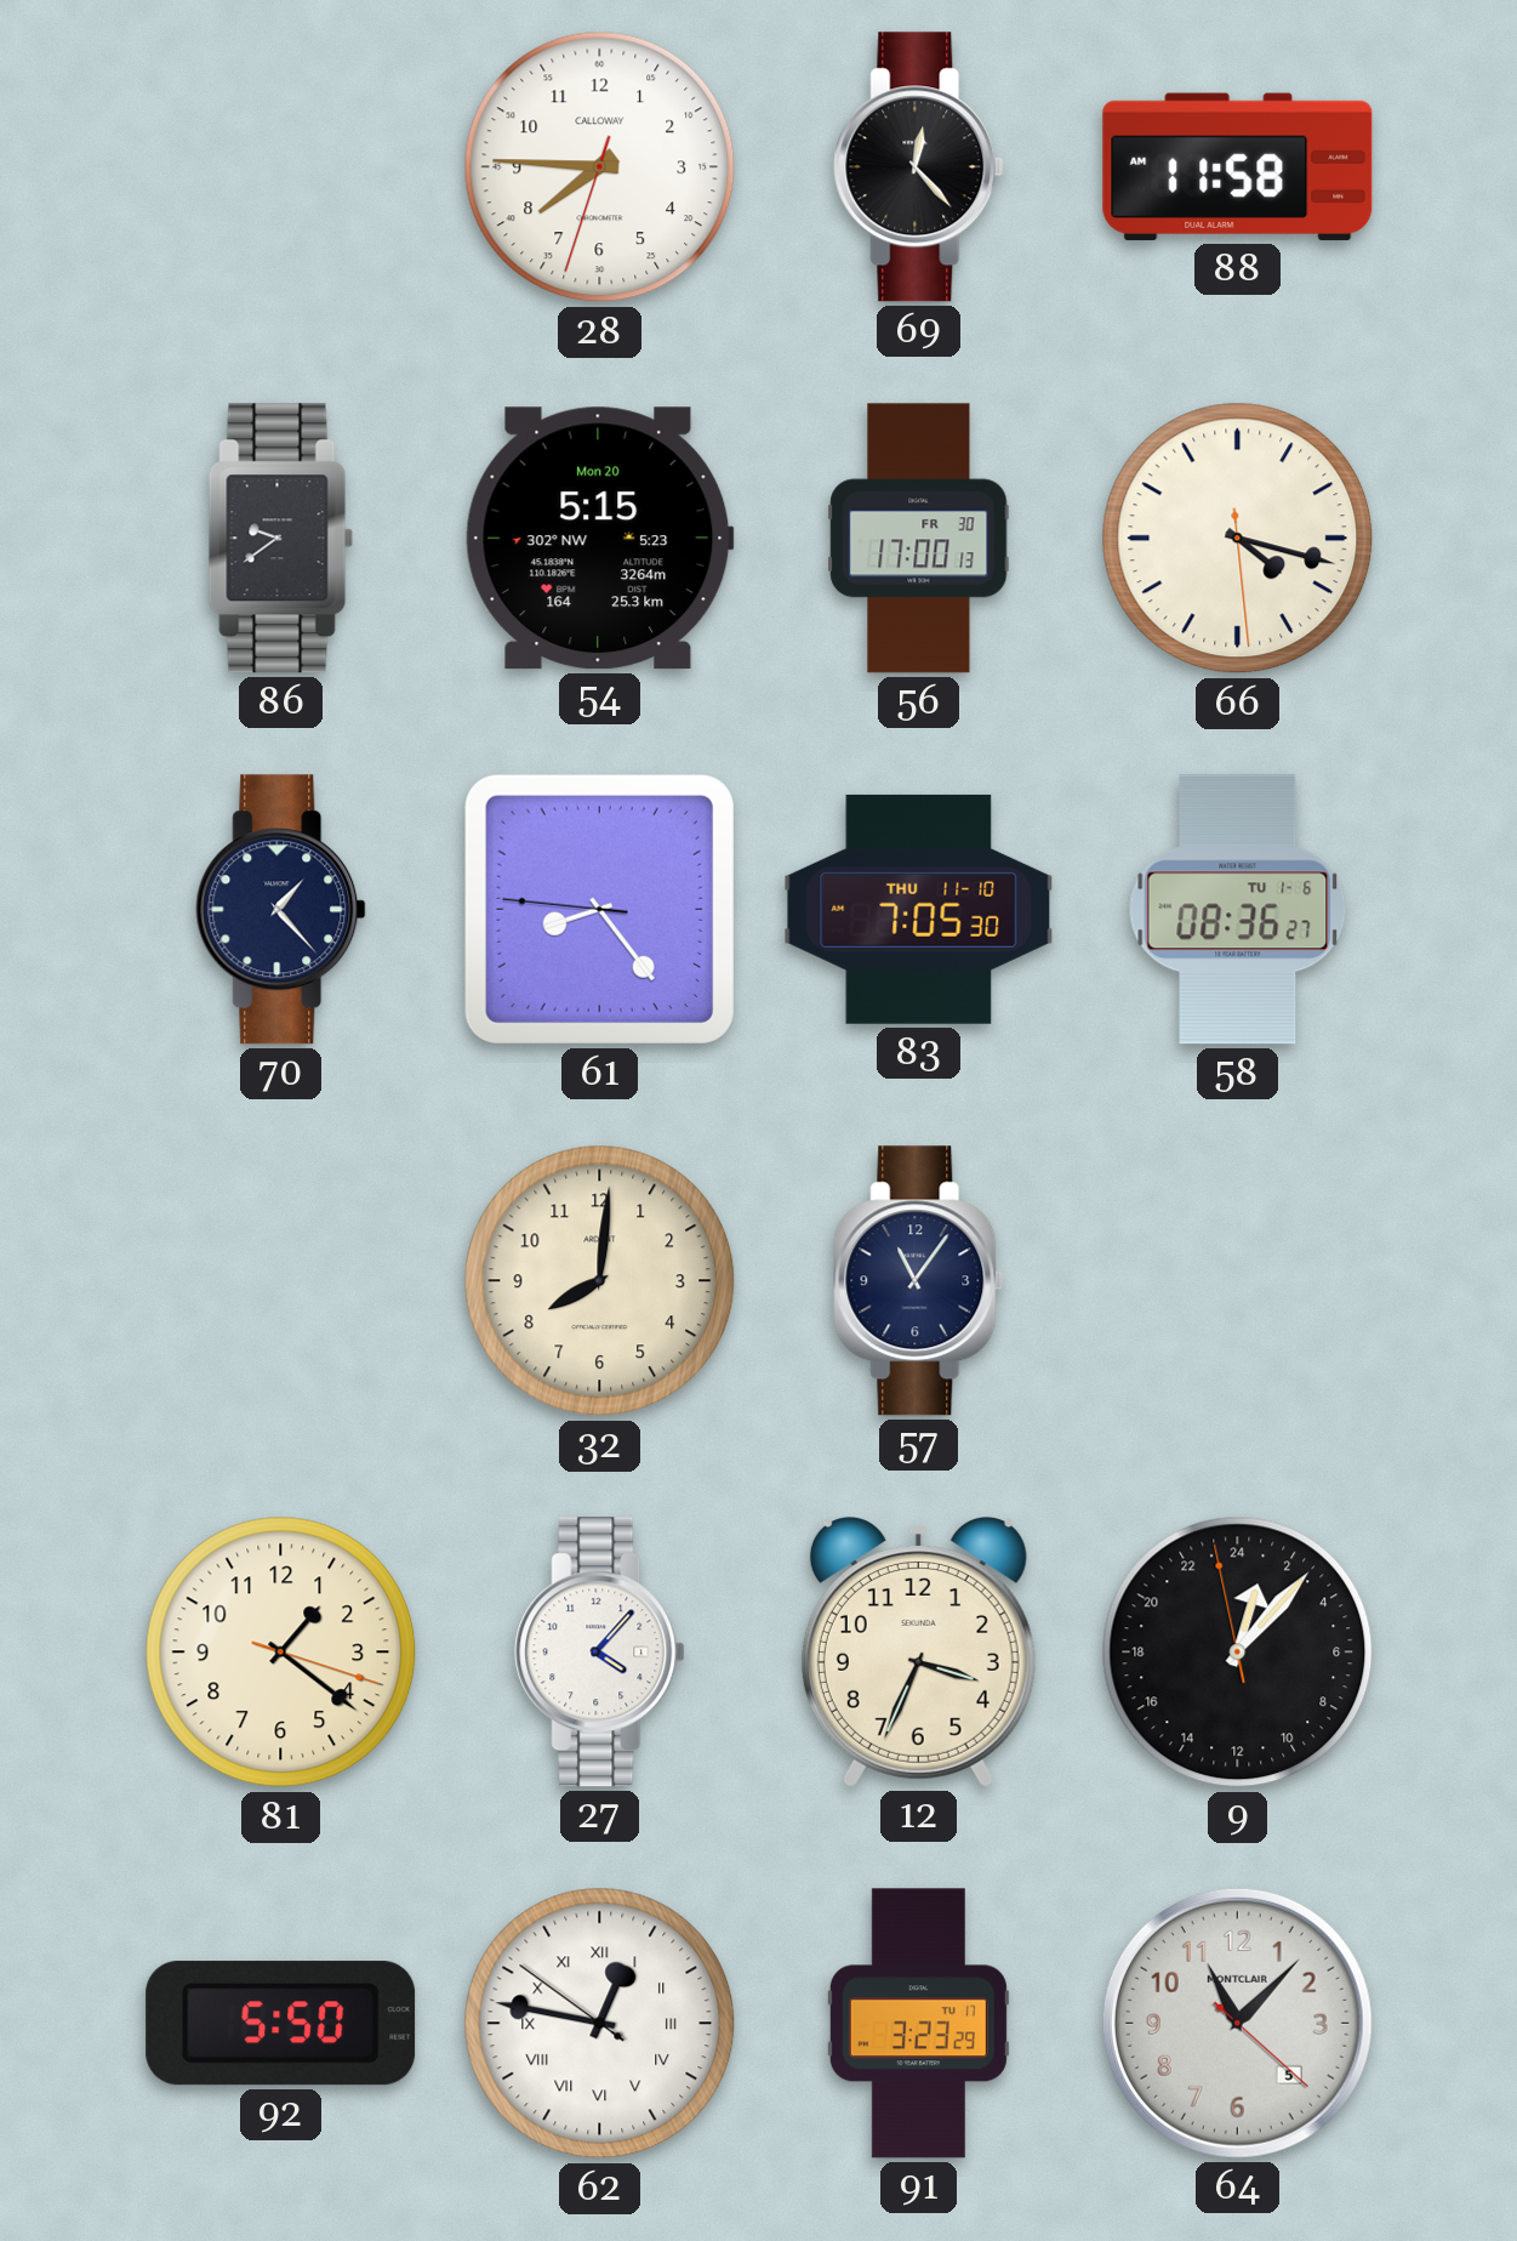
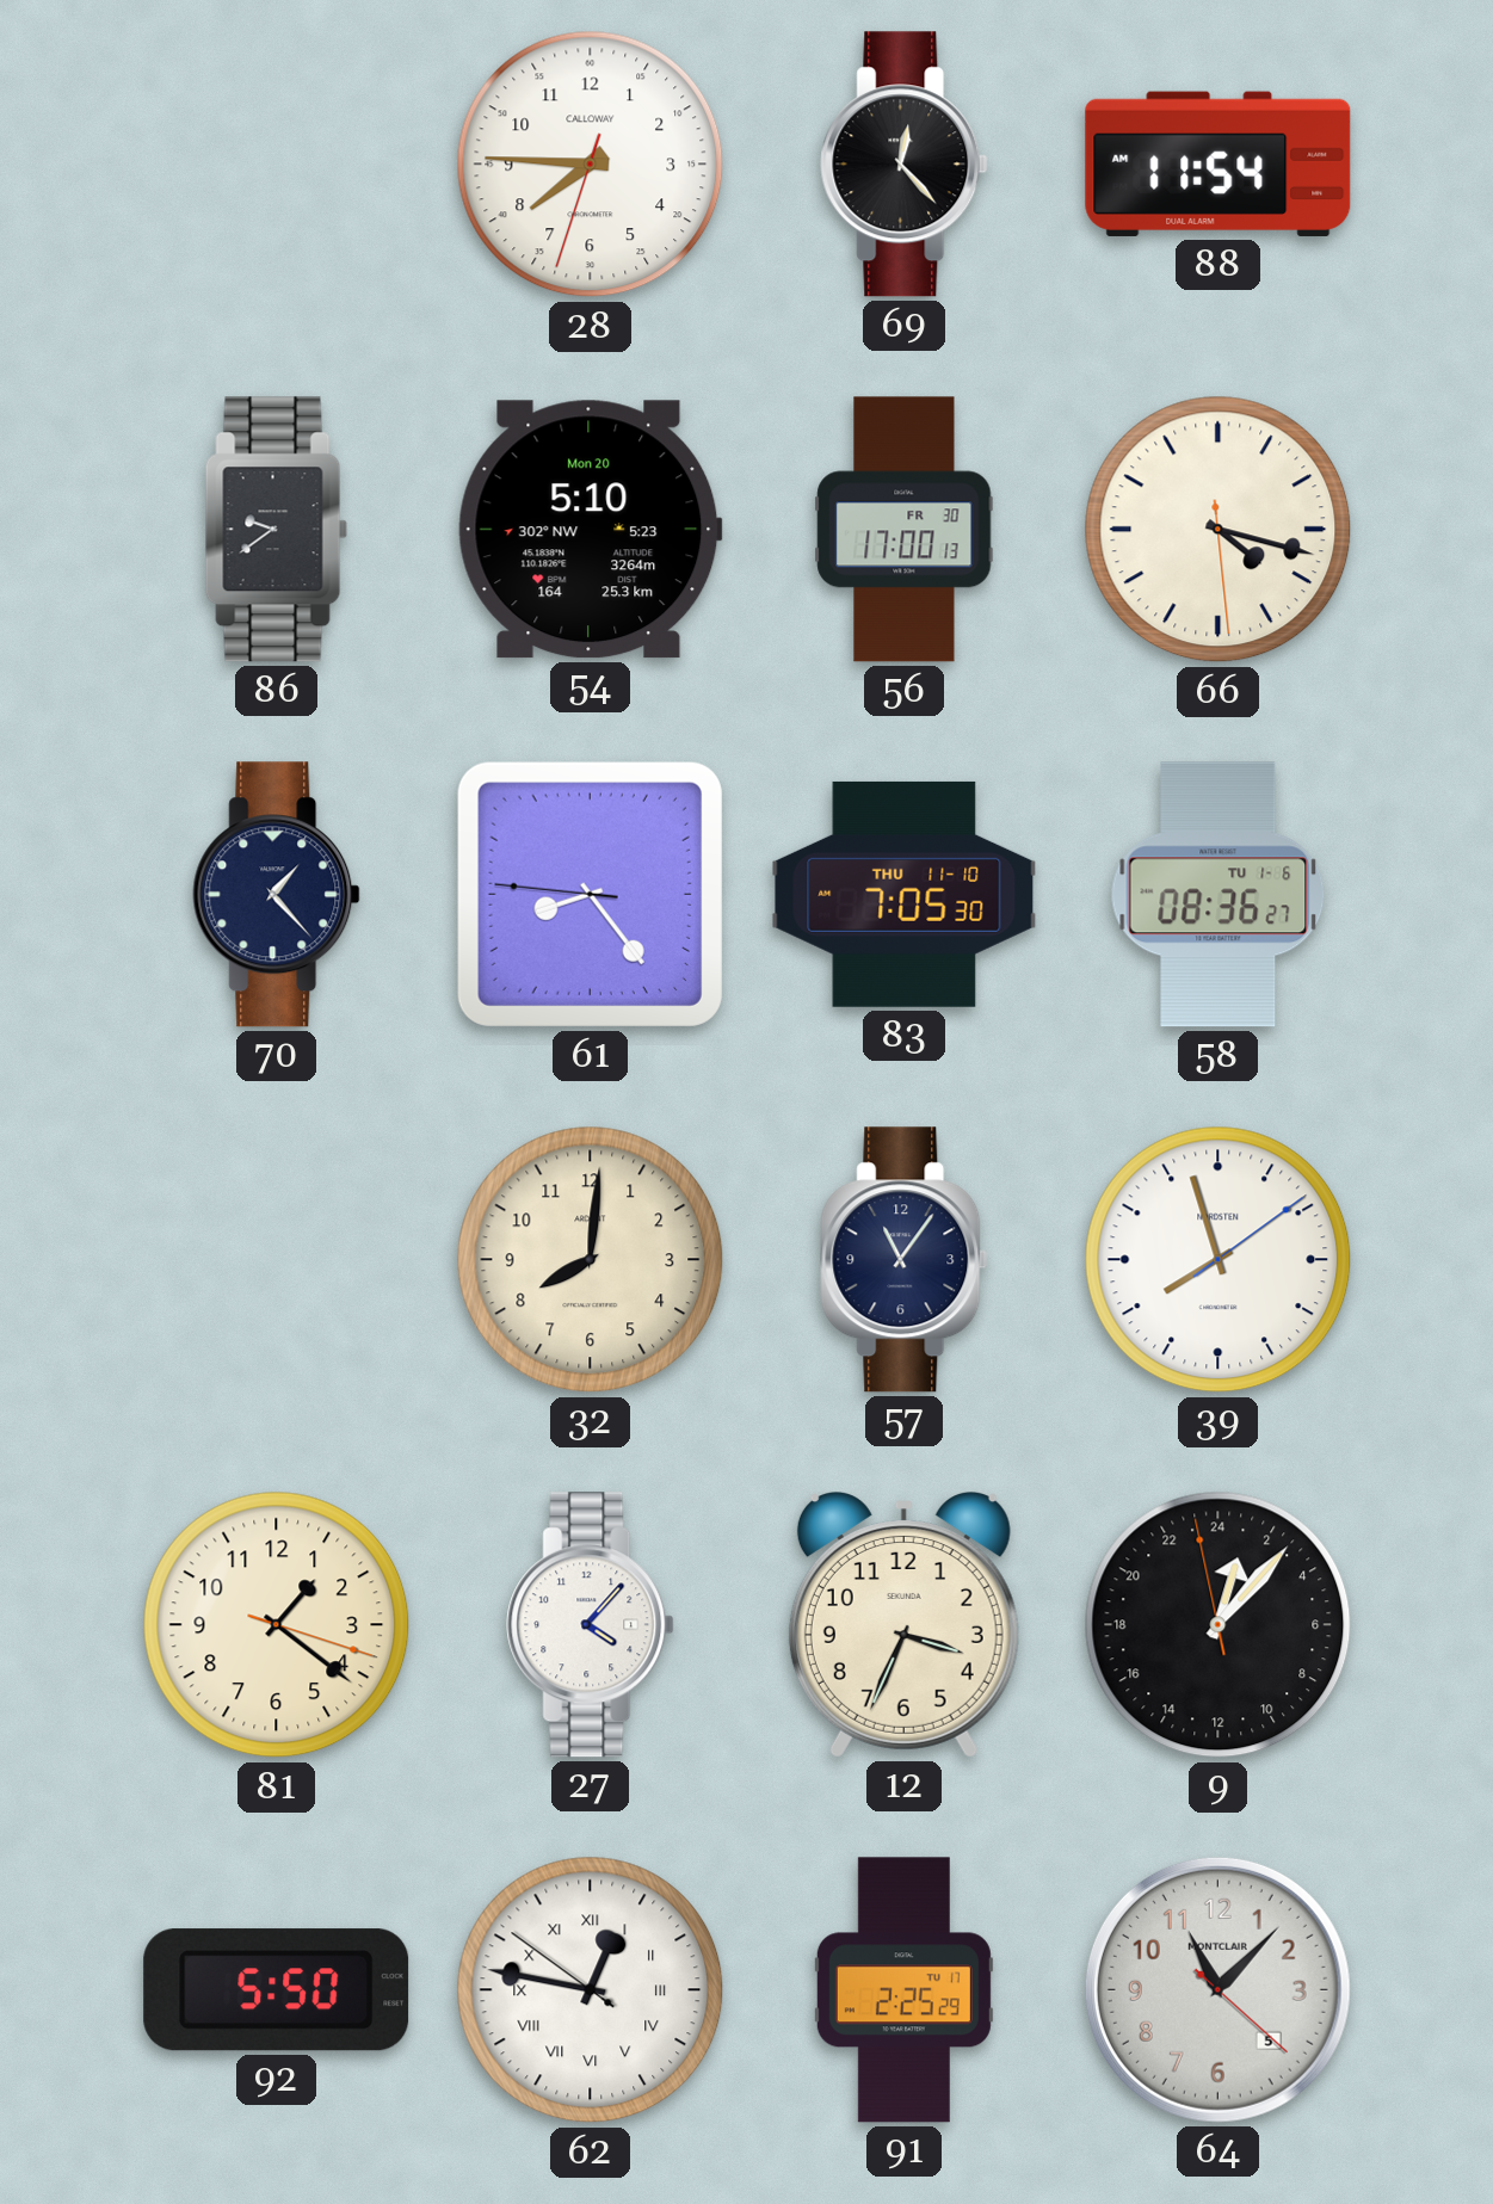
88: 11:58 -> 11:54 (1219, 163)
54: 5:15 -> 5:10 (590, 530)
39: none -> 7:57 (1219, 1260)
91: 3:23 -> 2:25 (903, 1990)
